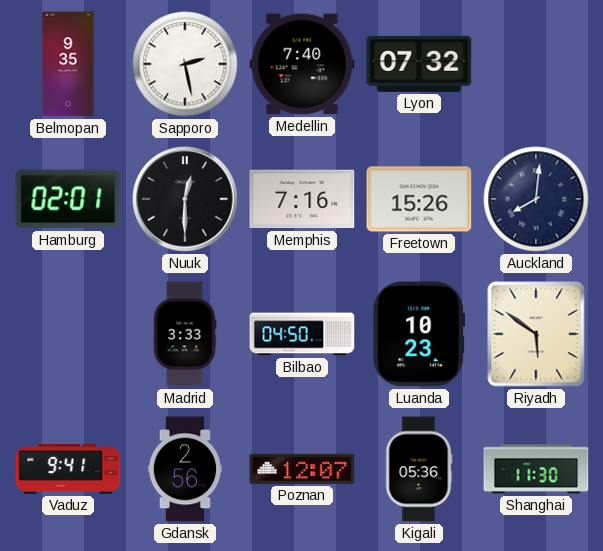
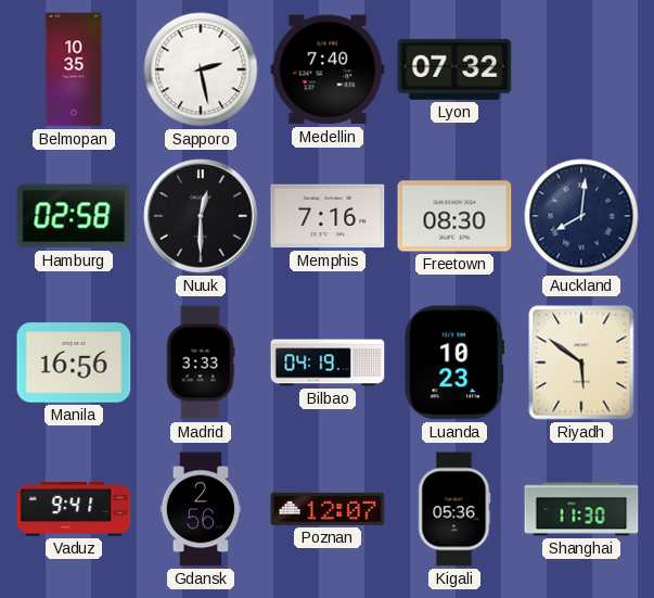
Belmopan: 9:35 -> 10:35 (74, 69)
Hamburg: 02:01 -> 02:58 (74, 216)
Freetown: 15:26 -> 08:30 (454, 216)
Manila: none -> 16:56 (74, 362)
Bilbao: 04:50 -> 04:19 (328, 362)
